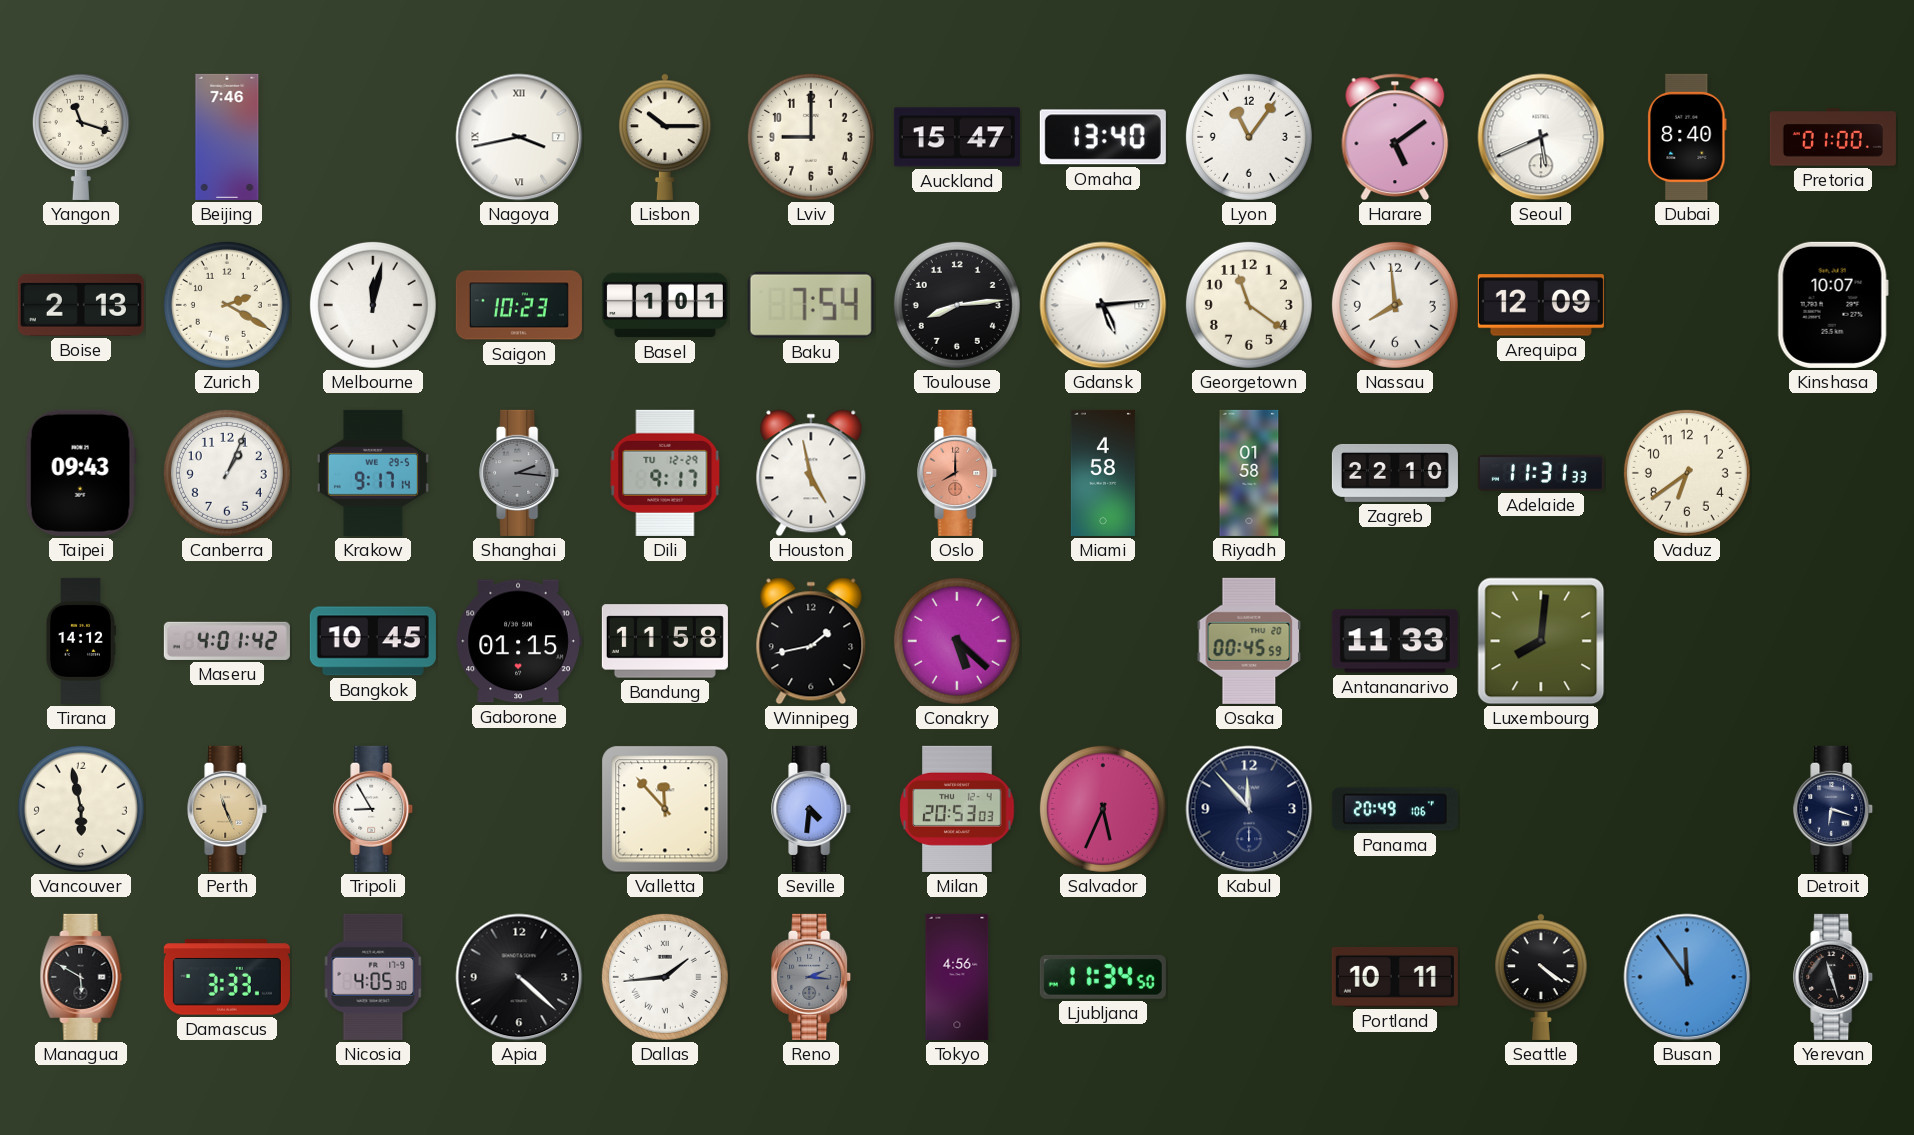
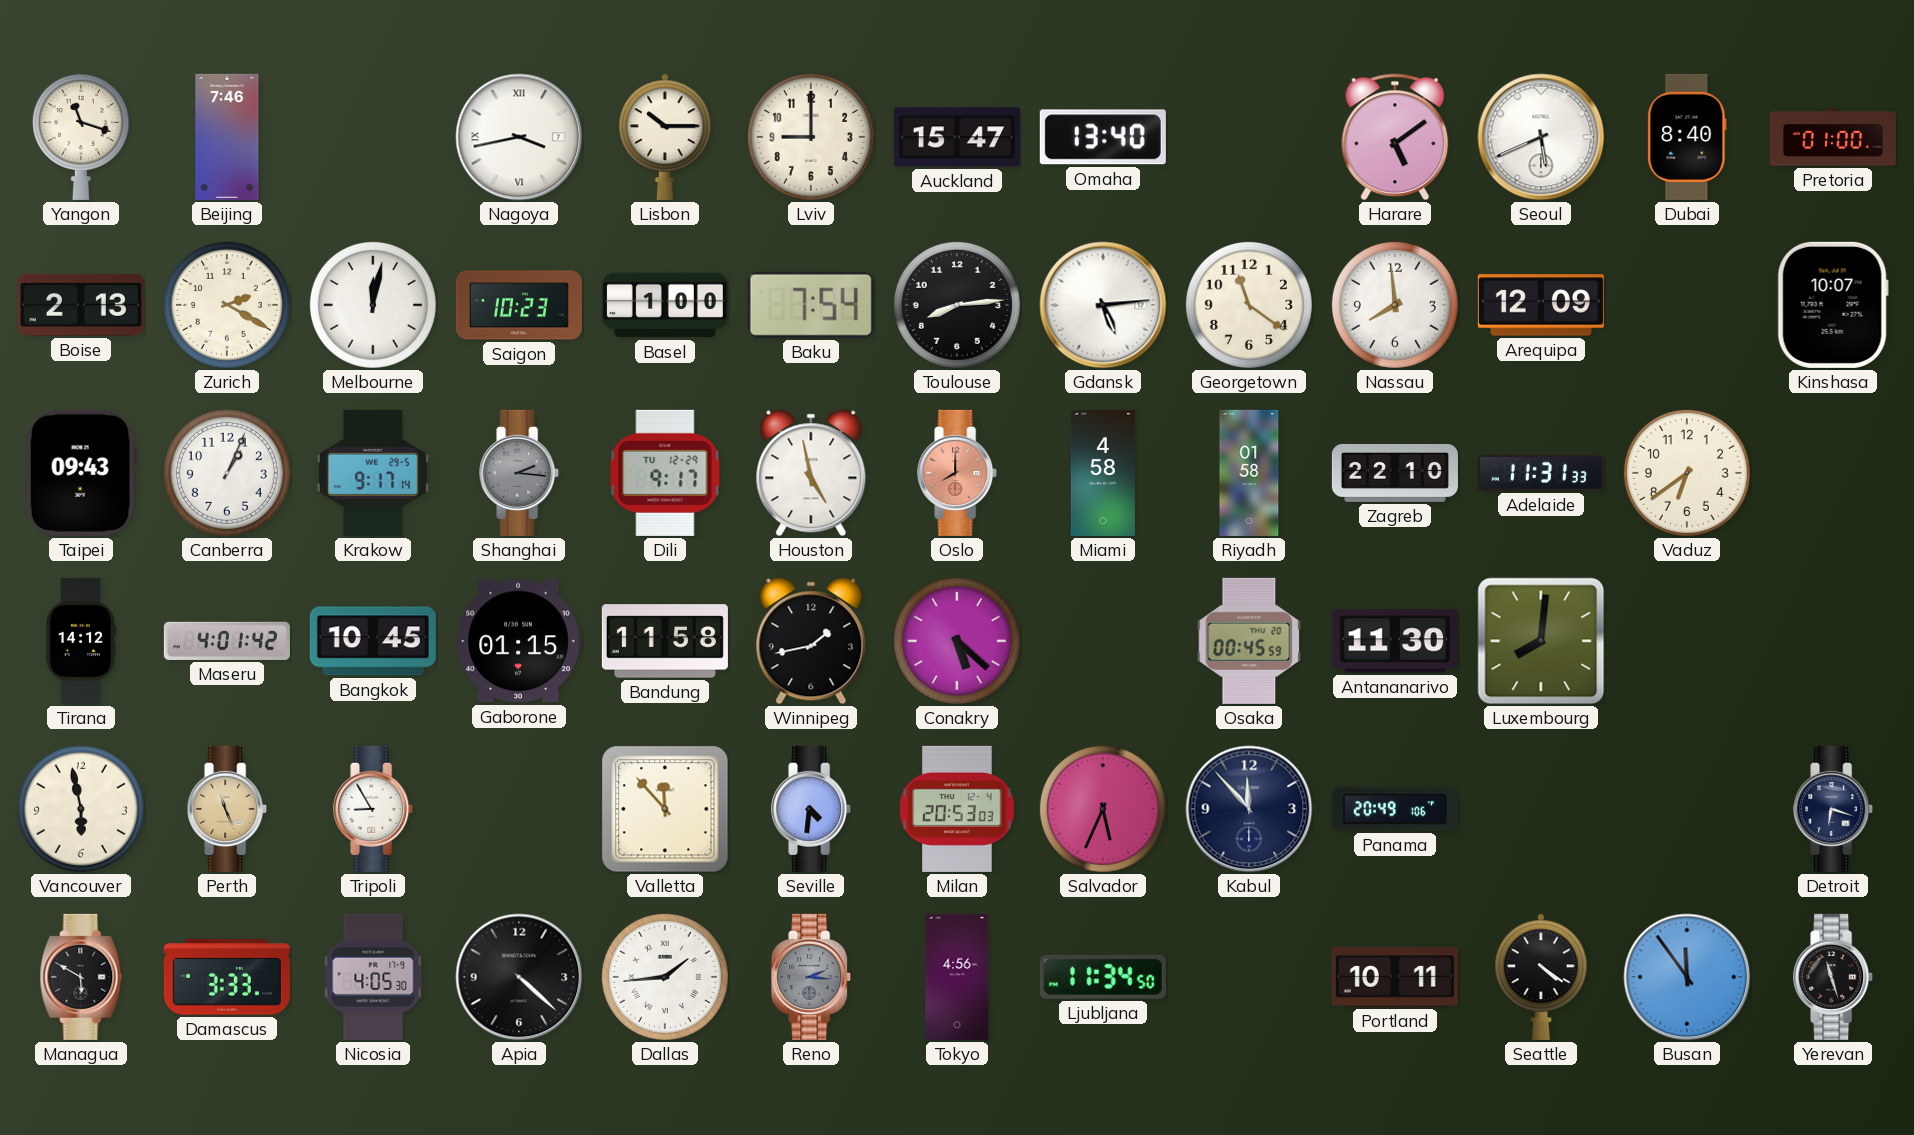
Lyon: 11:06 -> none (1249, 137)
Basel: 1:01 -> 1:00 (665, 305)
Antananarivo: 11:33 -> 11:30 (1395, 641)
